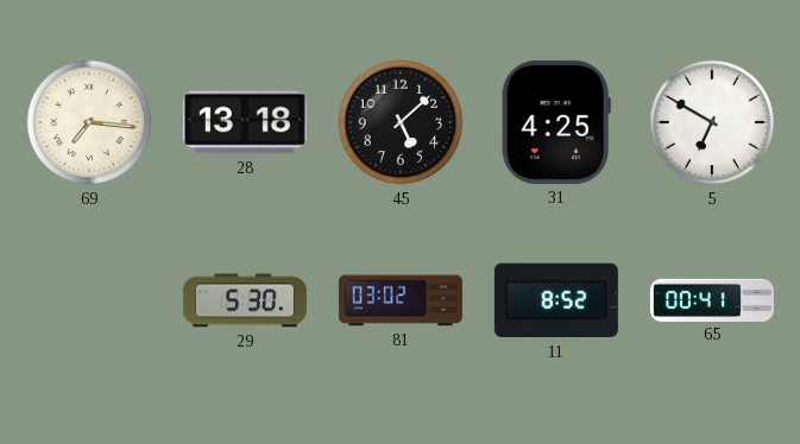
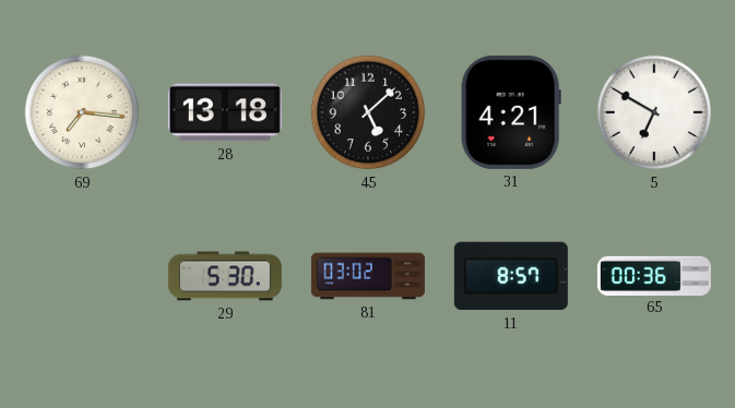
31: 4:25 -> 4:21 (511, 112)
11: 8:52 -> 8:57 (511, 276)
65: 00:41 -> 00:36 (654, 275)
